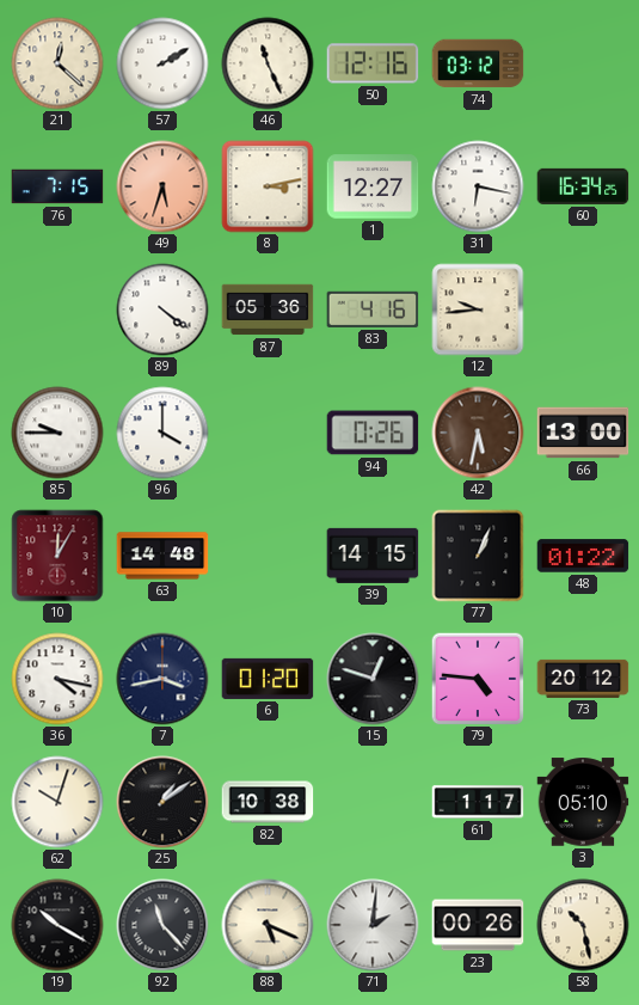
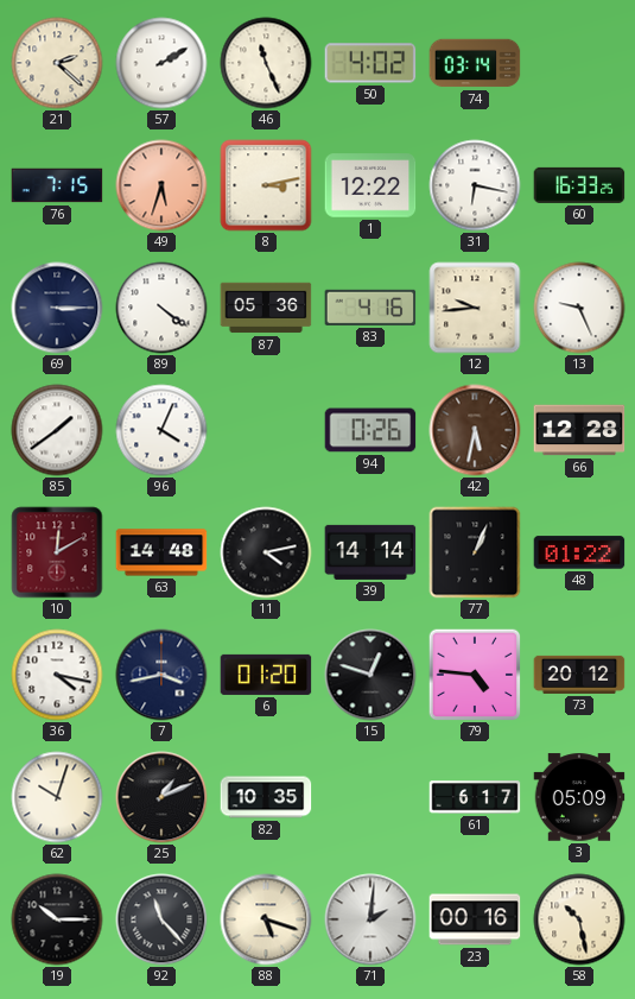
21: 12:22 -> 2:22 (57, 63)
50: 12:16 -> 4:02 (370, 63)
74: 03:12 -> 03:14 (475, 63)
1: 12:27 -> 12:22 (370, 185)
60: 16:34 -> 16:33 (579, 185)
69: none -> 3:15 (57, 308)
13: none -> 9:26 (579, 308)
85: 9:45 -> 1:39 (57, 430)
96: 4:00 -> 4:04 (161, 430)
66: 13:00 -> 12:28 (579, 430)
10: 12:05 -> 12:10 (57, 552)
11: none -> 4:13 (266, 552)
39: 14:15 -> 14:14 (370, 552)
25: 1:09 -> 1:11 (161, 797)
82: 10:38 -> 10:35 (266, 797)
61: 1:17 -> 6:17 (475, 797)
3: 05:10 -> 05:09 (579, 797)
19: 10:20 -> 10:15 (57, 919)
88: 5:19 -> 5:18 (266, 919)
23: 00:26 -> 00:16 (475, 919)
